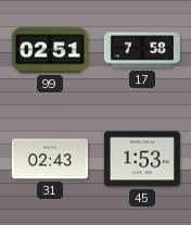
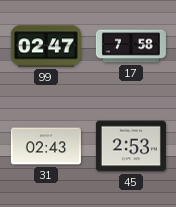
99: 02:51 -> 02:47 (46, 46)
45: 1:53 -> 2:53 (131, 146)
